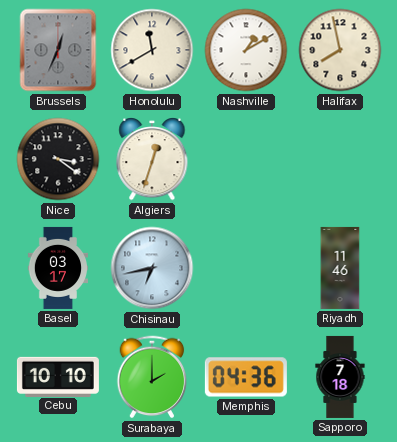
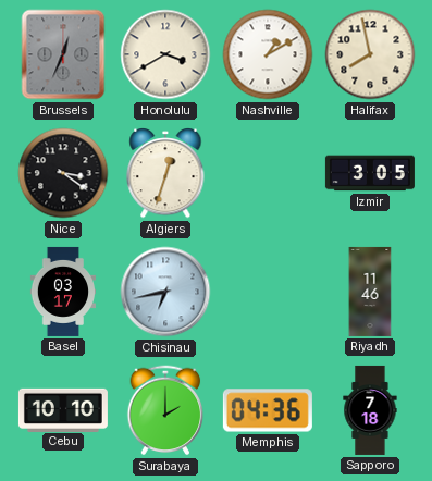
Honolulu: 11:40 -> 3:40 (165, 54)
Izmir: none -> 3:05 (370, 173)
